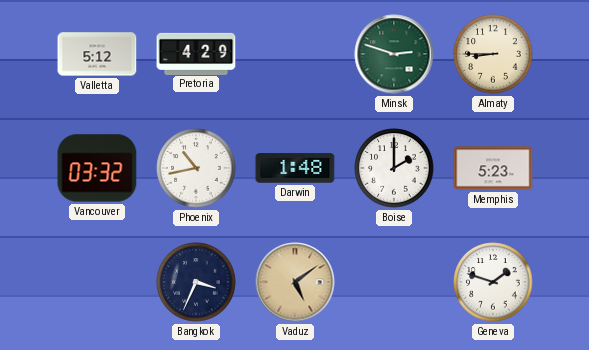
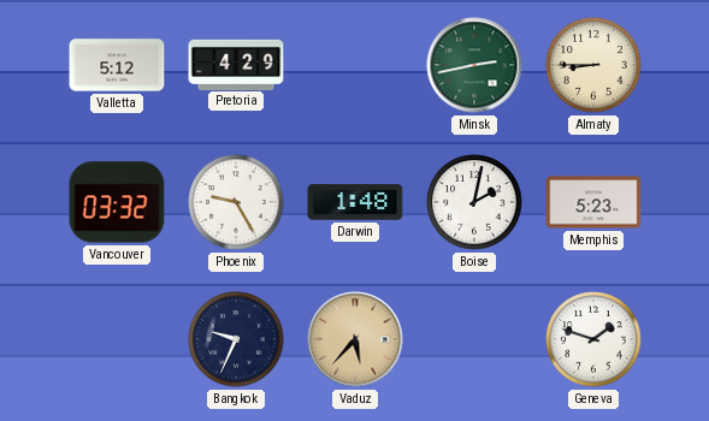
Minsk: 2:48 -> 2:43 (474, 65)
Phoenix: 10:43 -> 9:25 (236, 202)
Boise: 2:00 -> 2:02 (474, 202)
Bangkok: 3:34 -> 9:34 (236, 339)
Vaduz: 5:09 -> 5:37 (355, 339)
